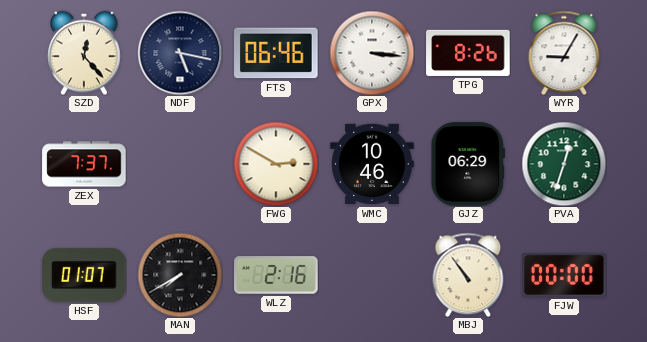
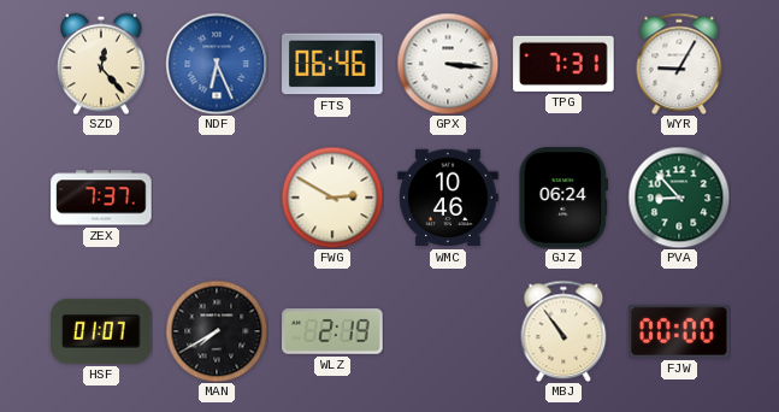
NDF: 5:17 -> 6:26 (217, 64)
NDF dial: navy -> blue (217, 64)
TPG: 8:26 -> 7:31 (563, 64)
GJZ: 06:29 -> 06:24 (563, 198)
PVA: 12:33 -> 8:53 (679, 198)
WLZ: 2:16 -> 2:19 (332, 331)
